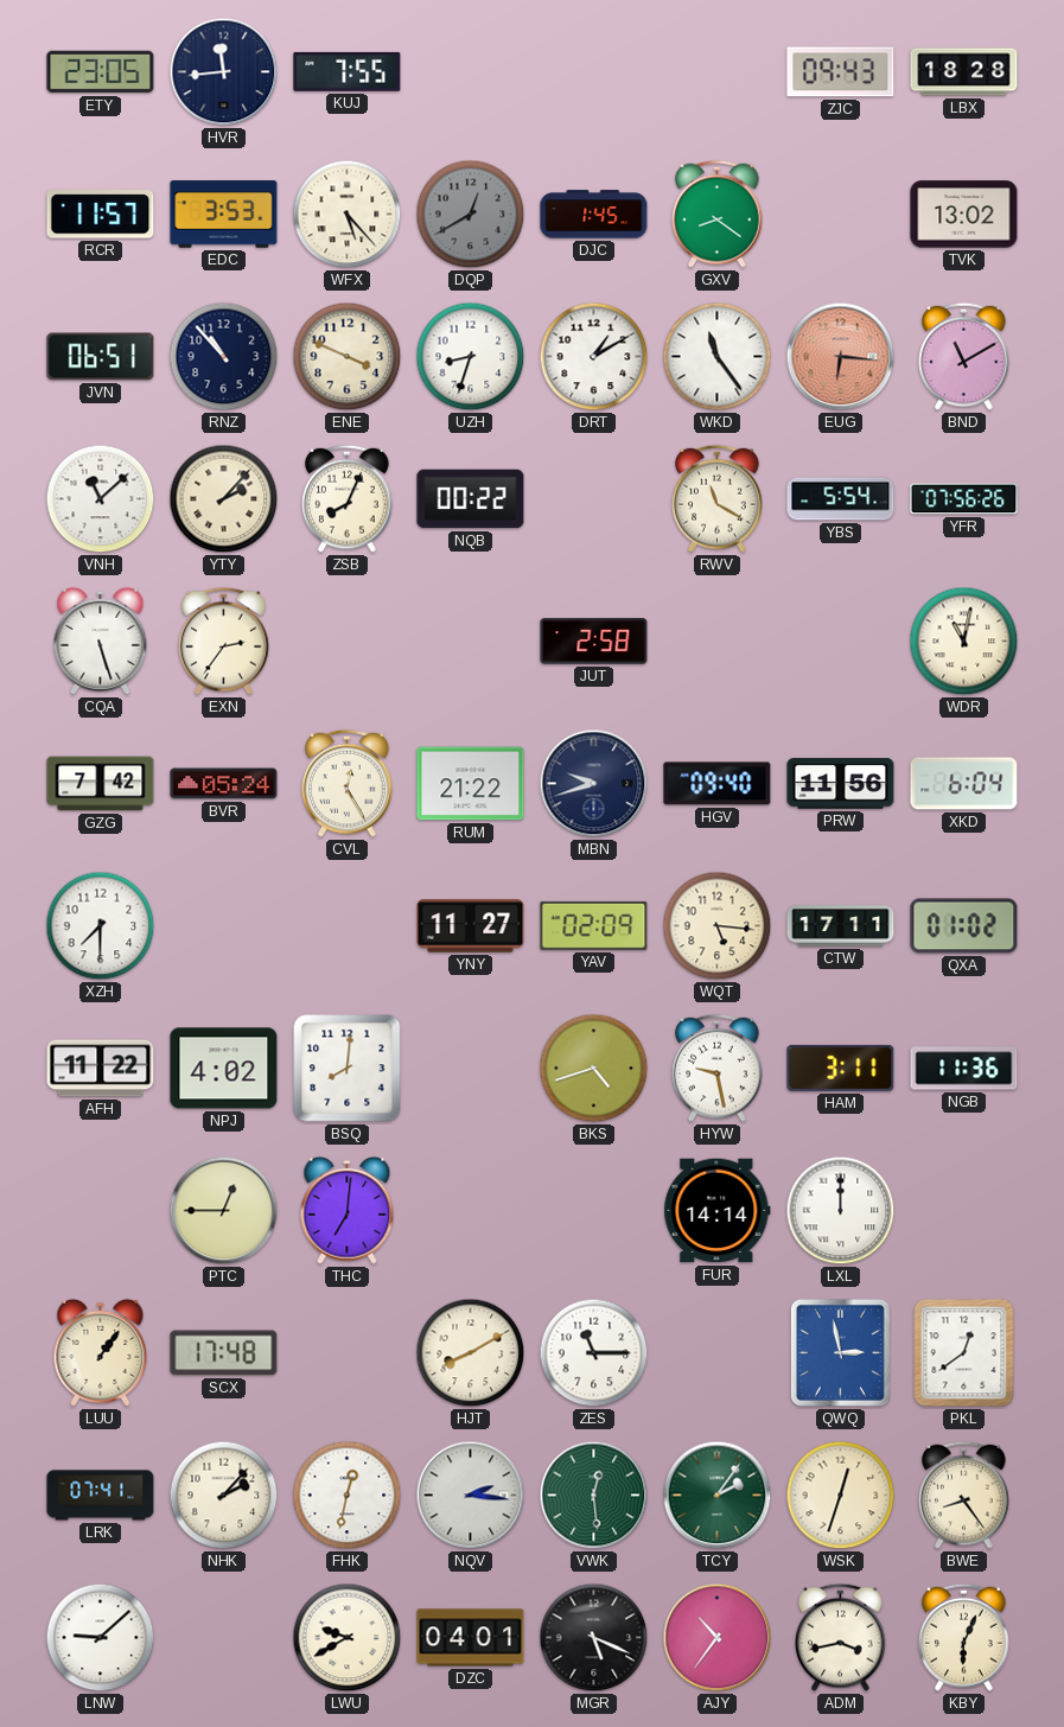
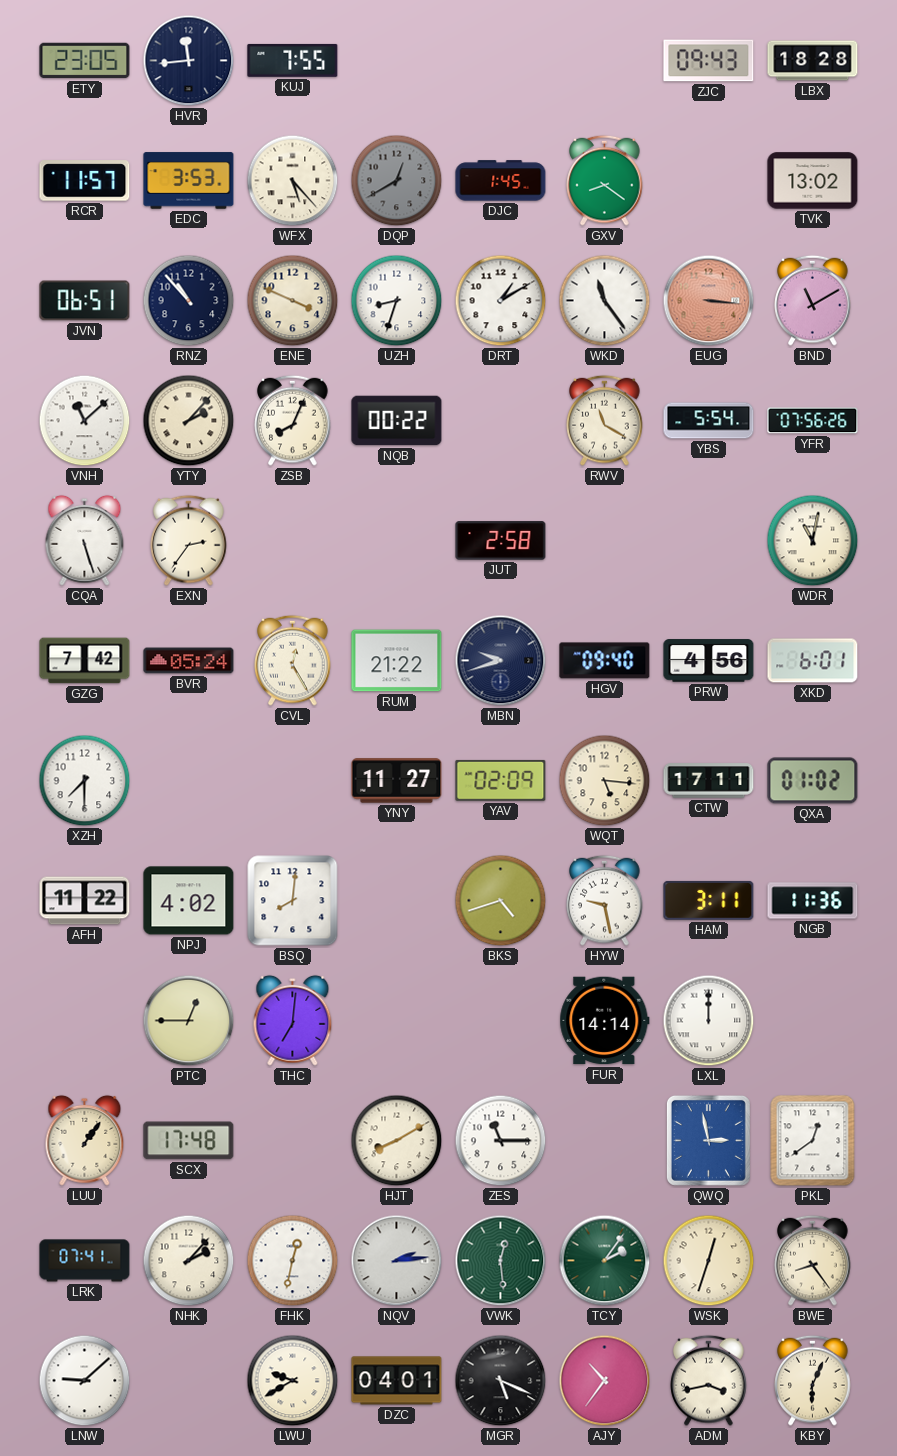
EUG: 6:16 -> 3:16 (709, 301)
PRW: 11:56 -> 4:56 (709, 661)
XKD: 6:04 -> 6:01 (813, 661)
NQV: 2:16 -> 2:14 (397, 1261)
